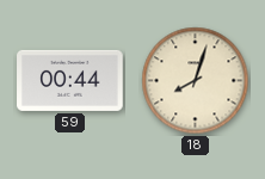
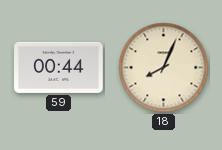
18: 8:03 -> 8:04 (164, 68)
